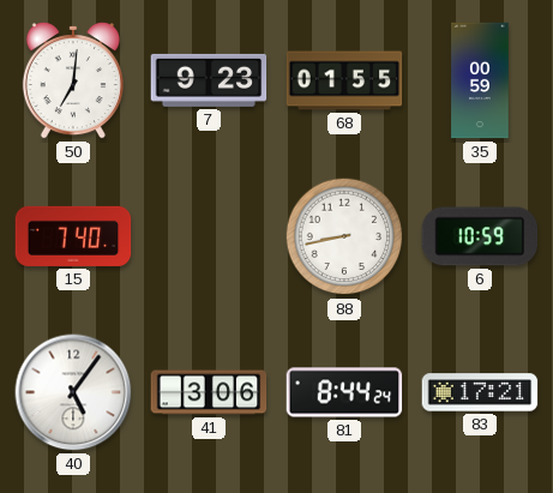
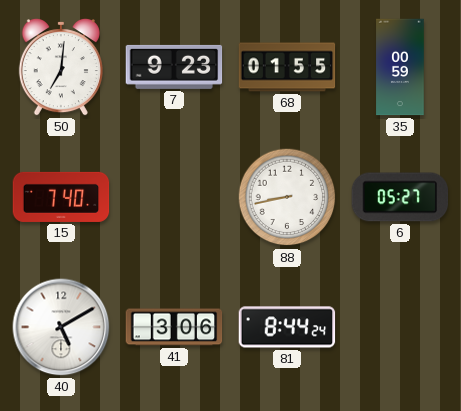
6: 10:59 -> 05:27 (400, 197)
40: 5:06 -> 5:10 (61, 327)
83: 17:21 -> none (480, 392)
